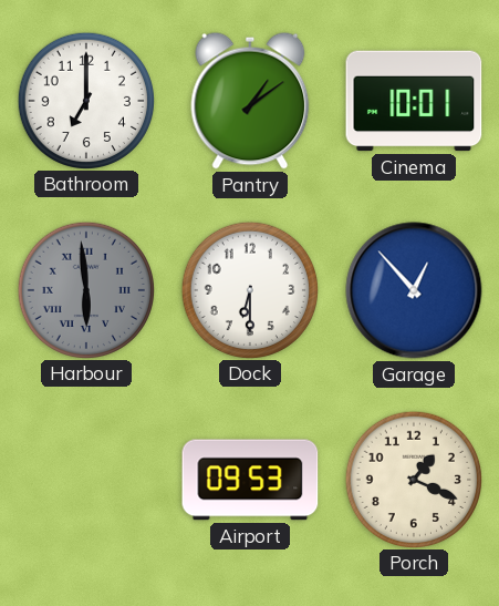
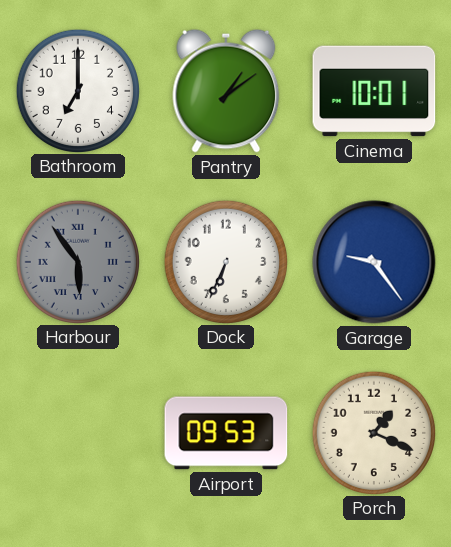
Harbour: 5:59 -> 5:54 (77, 261)
Dock: 6:30 -> 6:34 (225, 261)
Garage: 12:53 -> 9:24 (374, 262)
